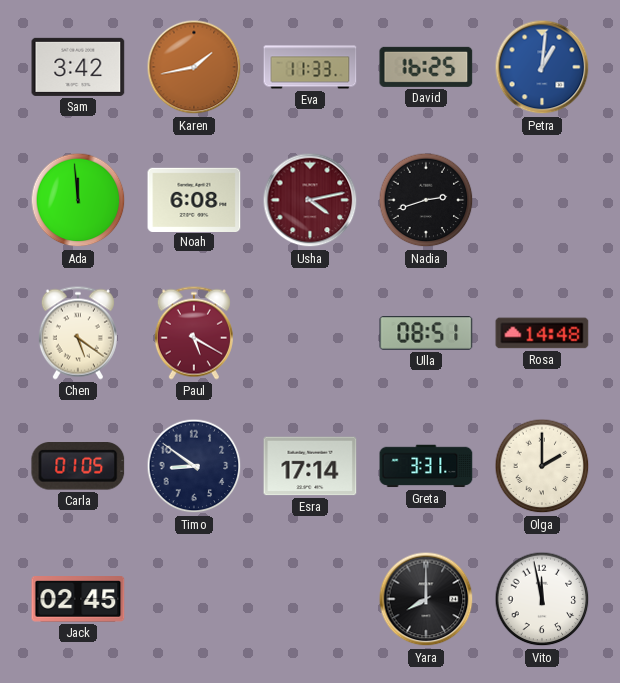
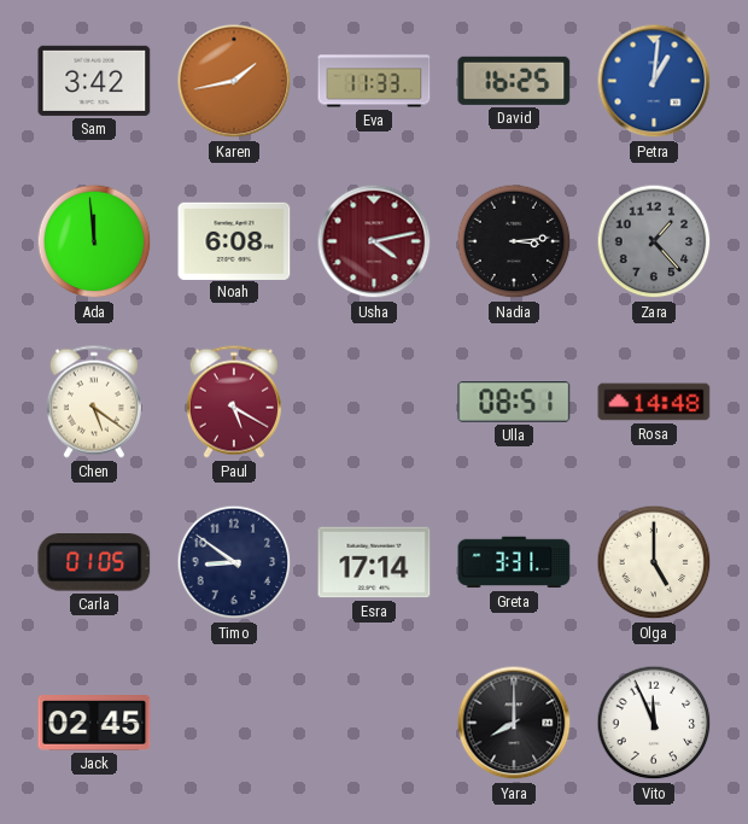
Nadia: 2:42 -> 3:14 (514, 241)
Zara: none -> 1:23 (654, 241)
Olga: 2:00 -> 5:00 (654, 562)
Vito: 11:58 -> 11:56 (654, 723)
